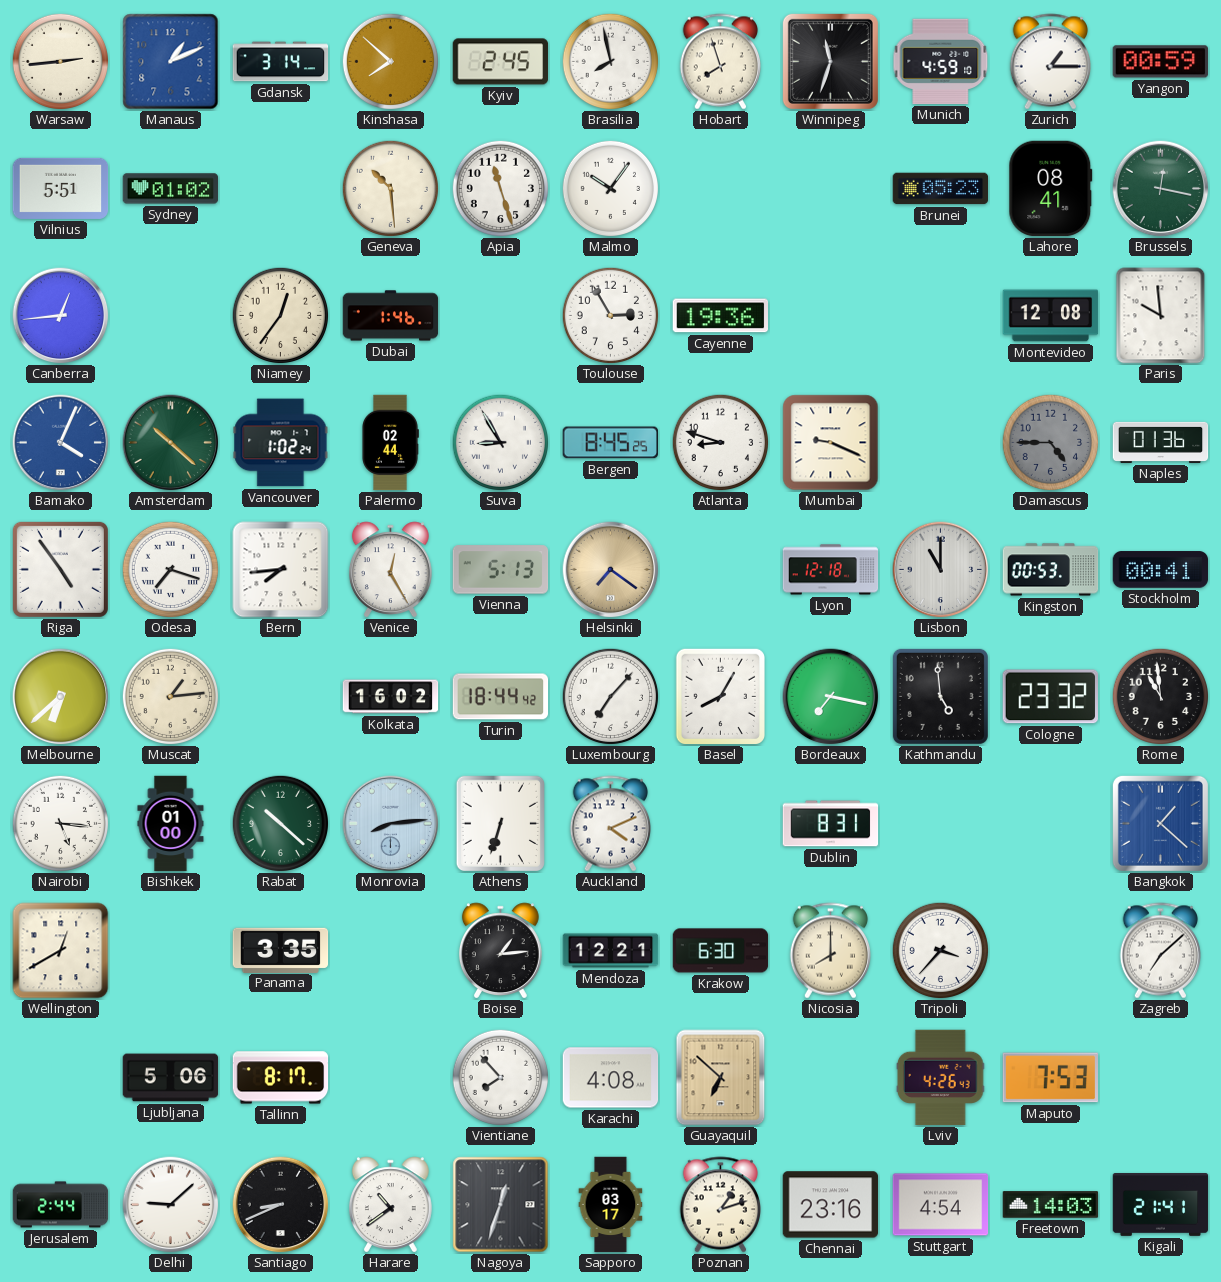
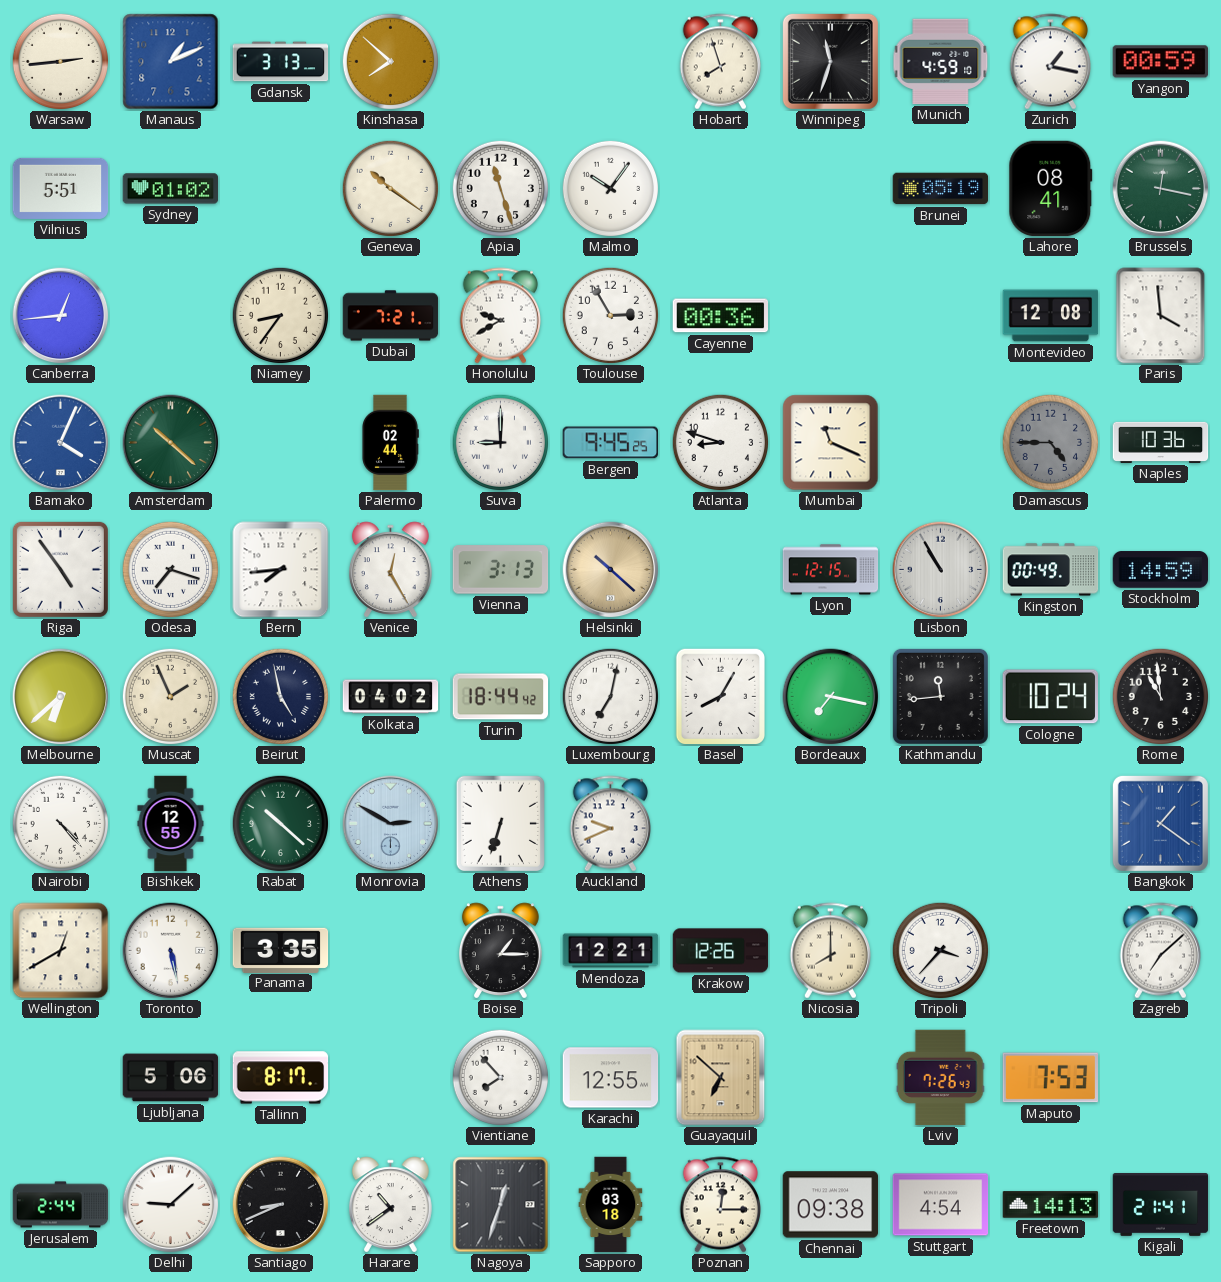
Gdansk: 3:14 -> 3:13 (281, 62)
Kyiv: 2:45 -> none (501, 62)
Brasilia: 7:58 -> none (610, 61)
Zurich: 1:15 -> 1:17 (1050, 62)
Geneva: 10:29 -> 10:21 (390, 188)
Brunei: 05:23 -> 05:19 (941, 189)
Niamey: 12:36 -> 8:36 (280, 315)
Dubai: 1:46 -> 7:21 (391, 316)
Honolulu: none -> 9:40 (500, 316)
Cayenne: 19:36 -> 00:36 (720, 316)
Paris: 9:59 -> 3:59 (1161, 316)
Vancouver: 1:02 -> none (281, 443)
Suva: 8:55 -> 9:00 (500, 442)
Bergen: 8:45 -> 9:45 (611, 443)
Mumbai: 9:19 -> 11:19 (831, 443)
Naples: 01:36 -> 10:36 (1161, 442)
Vienna: 5:13 -> 3:13 (501, 570)
Helsinki: 7:21 -> 10:22 (611, 570)
Lyon: 12:18 -> 12:15 (831, 570)
Lisbon: 11:00 -> 10:55 (941, 570)
Kingston: 00:53 -> 00:49 (1051, 570)
Stockholm: 00:41 -> 14:59 (1161, 570)
Muscat: 1:14 -> 1:56 (170, 696)
Beirut: none -> 4:58 (280, 696)
Kolkata: 16:02 -> 04:02 (391, 697)
Luxembourg: 7:07 -> 7:02 (610, 696)
Kathmandu: 4:59 -> 11:44 (940, 696)
Cologne: 23:32 -> 10:24 (1050, 697)
Nairobi: 5:16 -> 4:23 (60, 823)
Bishkek: 01:00 -> 12:55 (171, 824)
Monrovia: 8:14 -> 2:50 (391, 824)
Auckland: 4:11 -> 9:41 (610, 824)
Dublin: 8:31 -> none (831, 824)
Bangkok: 1:22 -> 1:21 (1160, 823)
Toronto: none -> 5:28 (171, 951)
Boise: 1:14 -> 1:15 (500, 950)
Krakow: 6:30 -> 12:26 (721, 951)
Karachi: 4:08 -> 12:55 (611, 1078)
Lviv: 4:26 -> 7:26 (941, 1078)
Sapporo: 03:17 -> 03:18 (611, 1205)
Poznan: 1:12 -> 12:15 (720, 1205)
Chennai: 23:16 -> 09:38 (831, 1205)
Freetown: 14:03 -> 14:13 (1051, 1205)
